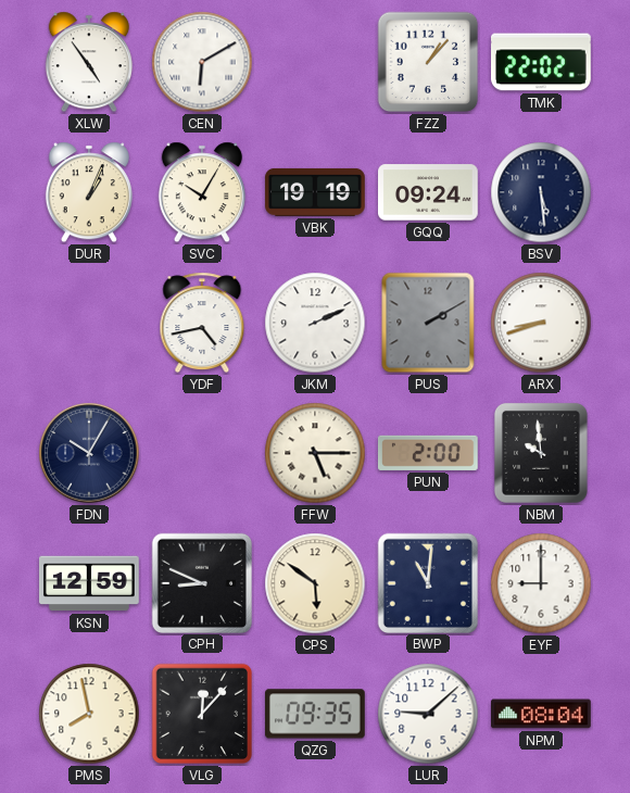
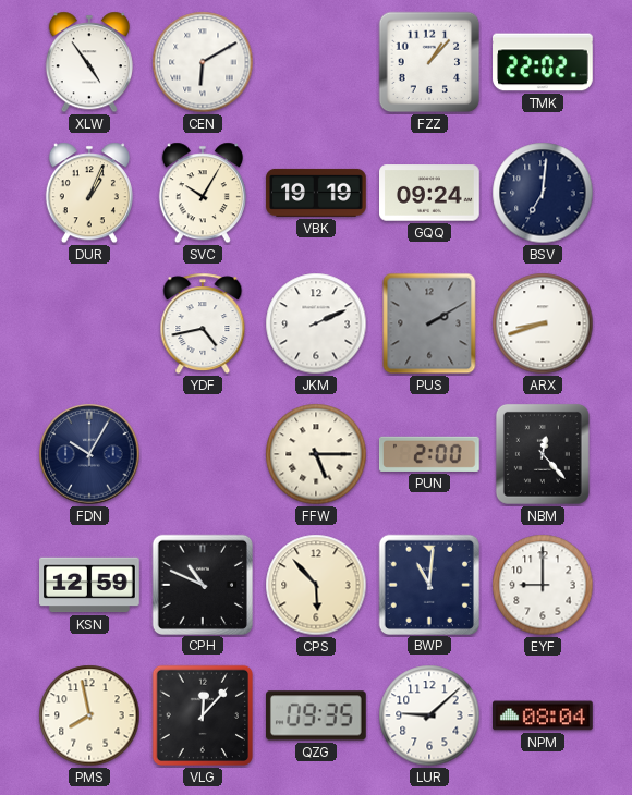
BSV: 5:29 -> 7:01 (543, 193)
NBM: 9:59 -> 12:23 (543, 454)
CPH: 8:49 -> 10:49 (202, 584)
CPS: 5:51 -> 5:53 (316, 585)
